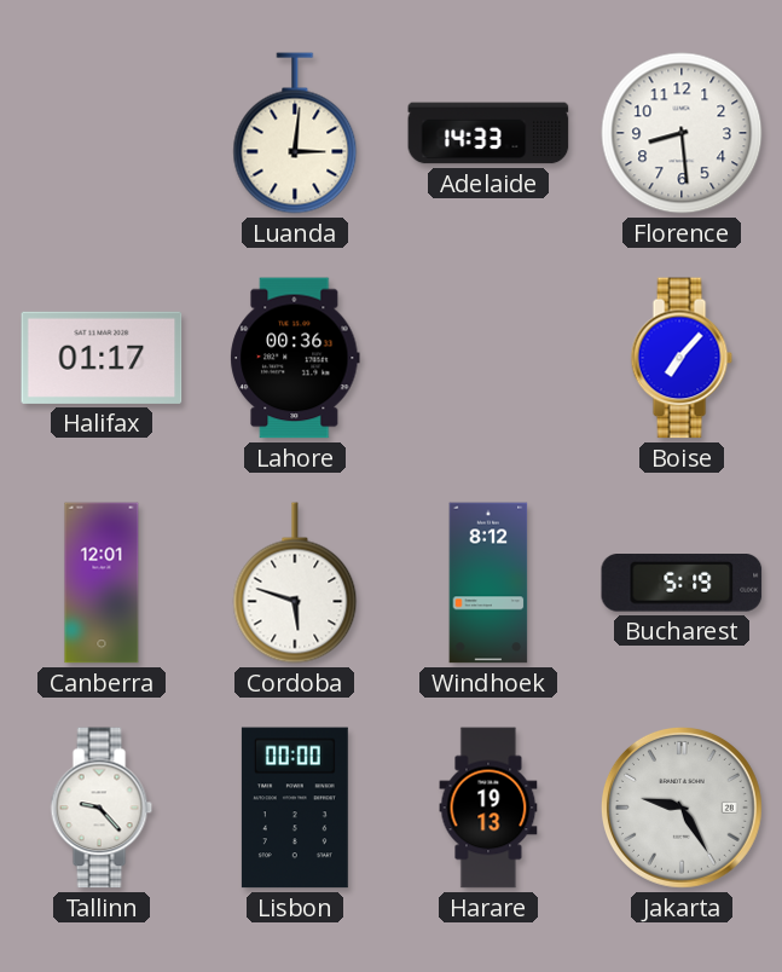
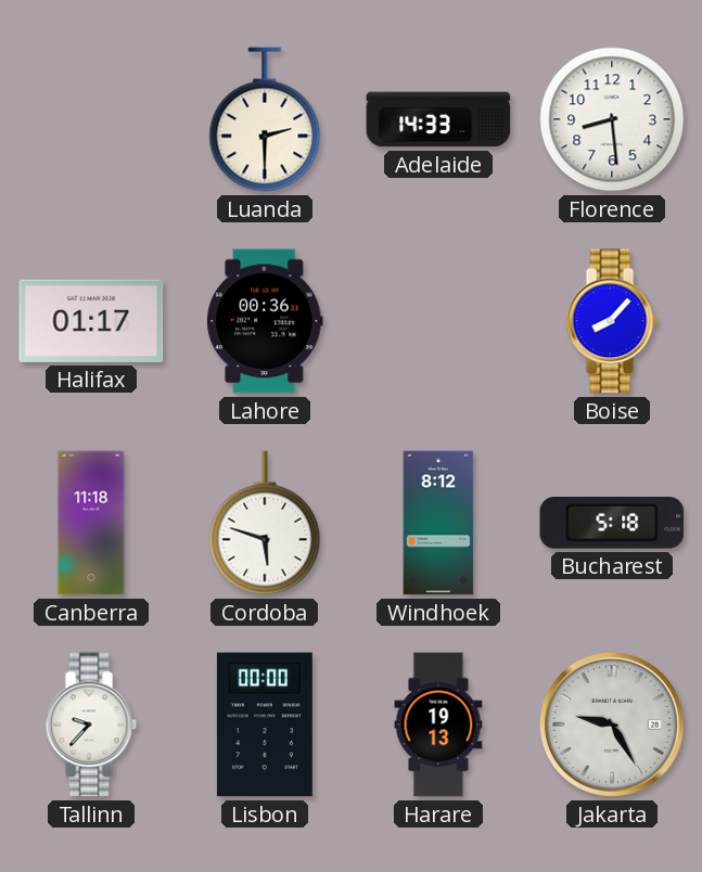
Luanda: 3:01 -> 2:30 (265, 119)
Boise: 7:07 -> 8:07 (612, 321)
Canberra: 12:01 -> 11:18 (91, 523)
Bucharest: 5:19 -> 5:18 (612, 524)
Tallinn: 9:23 -> 9:37 (91, 724)
